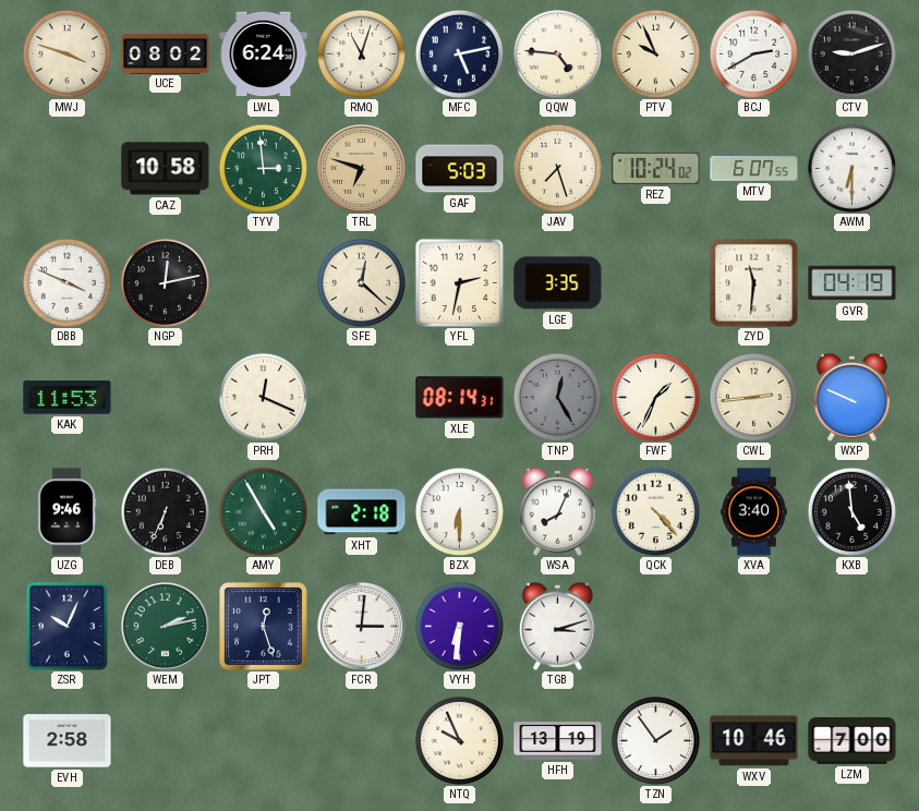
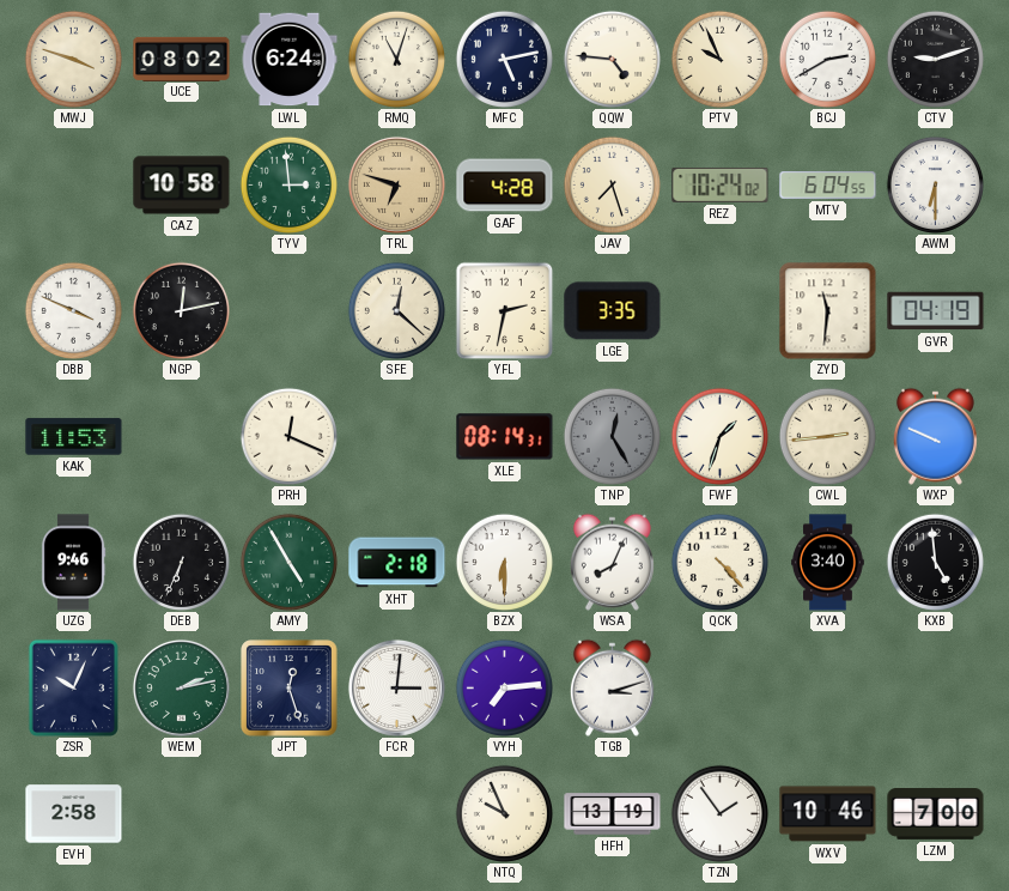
GAF: 5:03 -> 4:28 (505, 186)
MTV: 6:07 -> 6:04 (828, 186)
FWF: 1:34 -> 1:33 (719, 436)
VYH: 6:31 -> 7:14 (504, 687)
